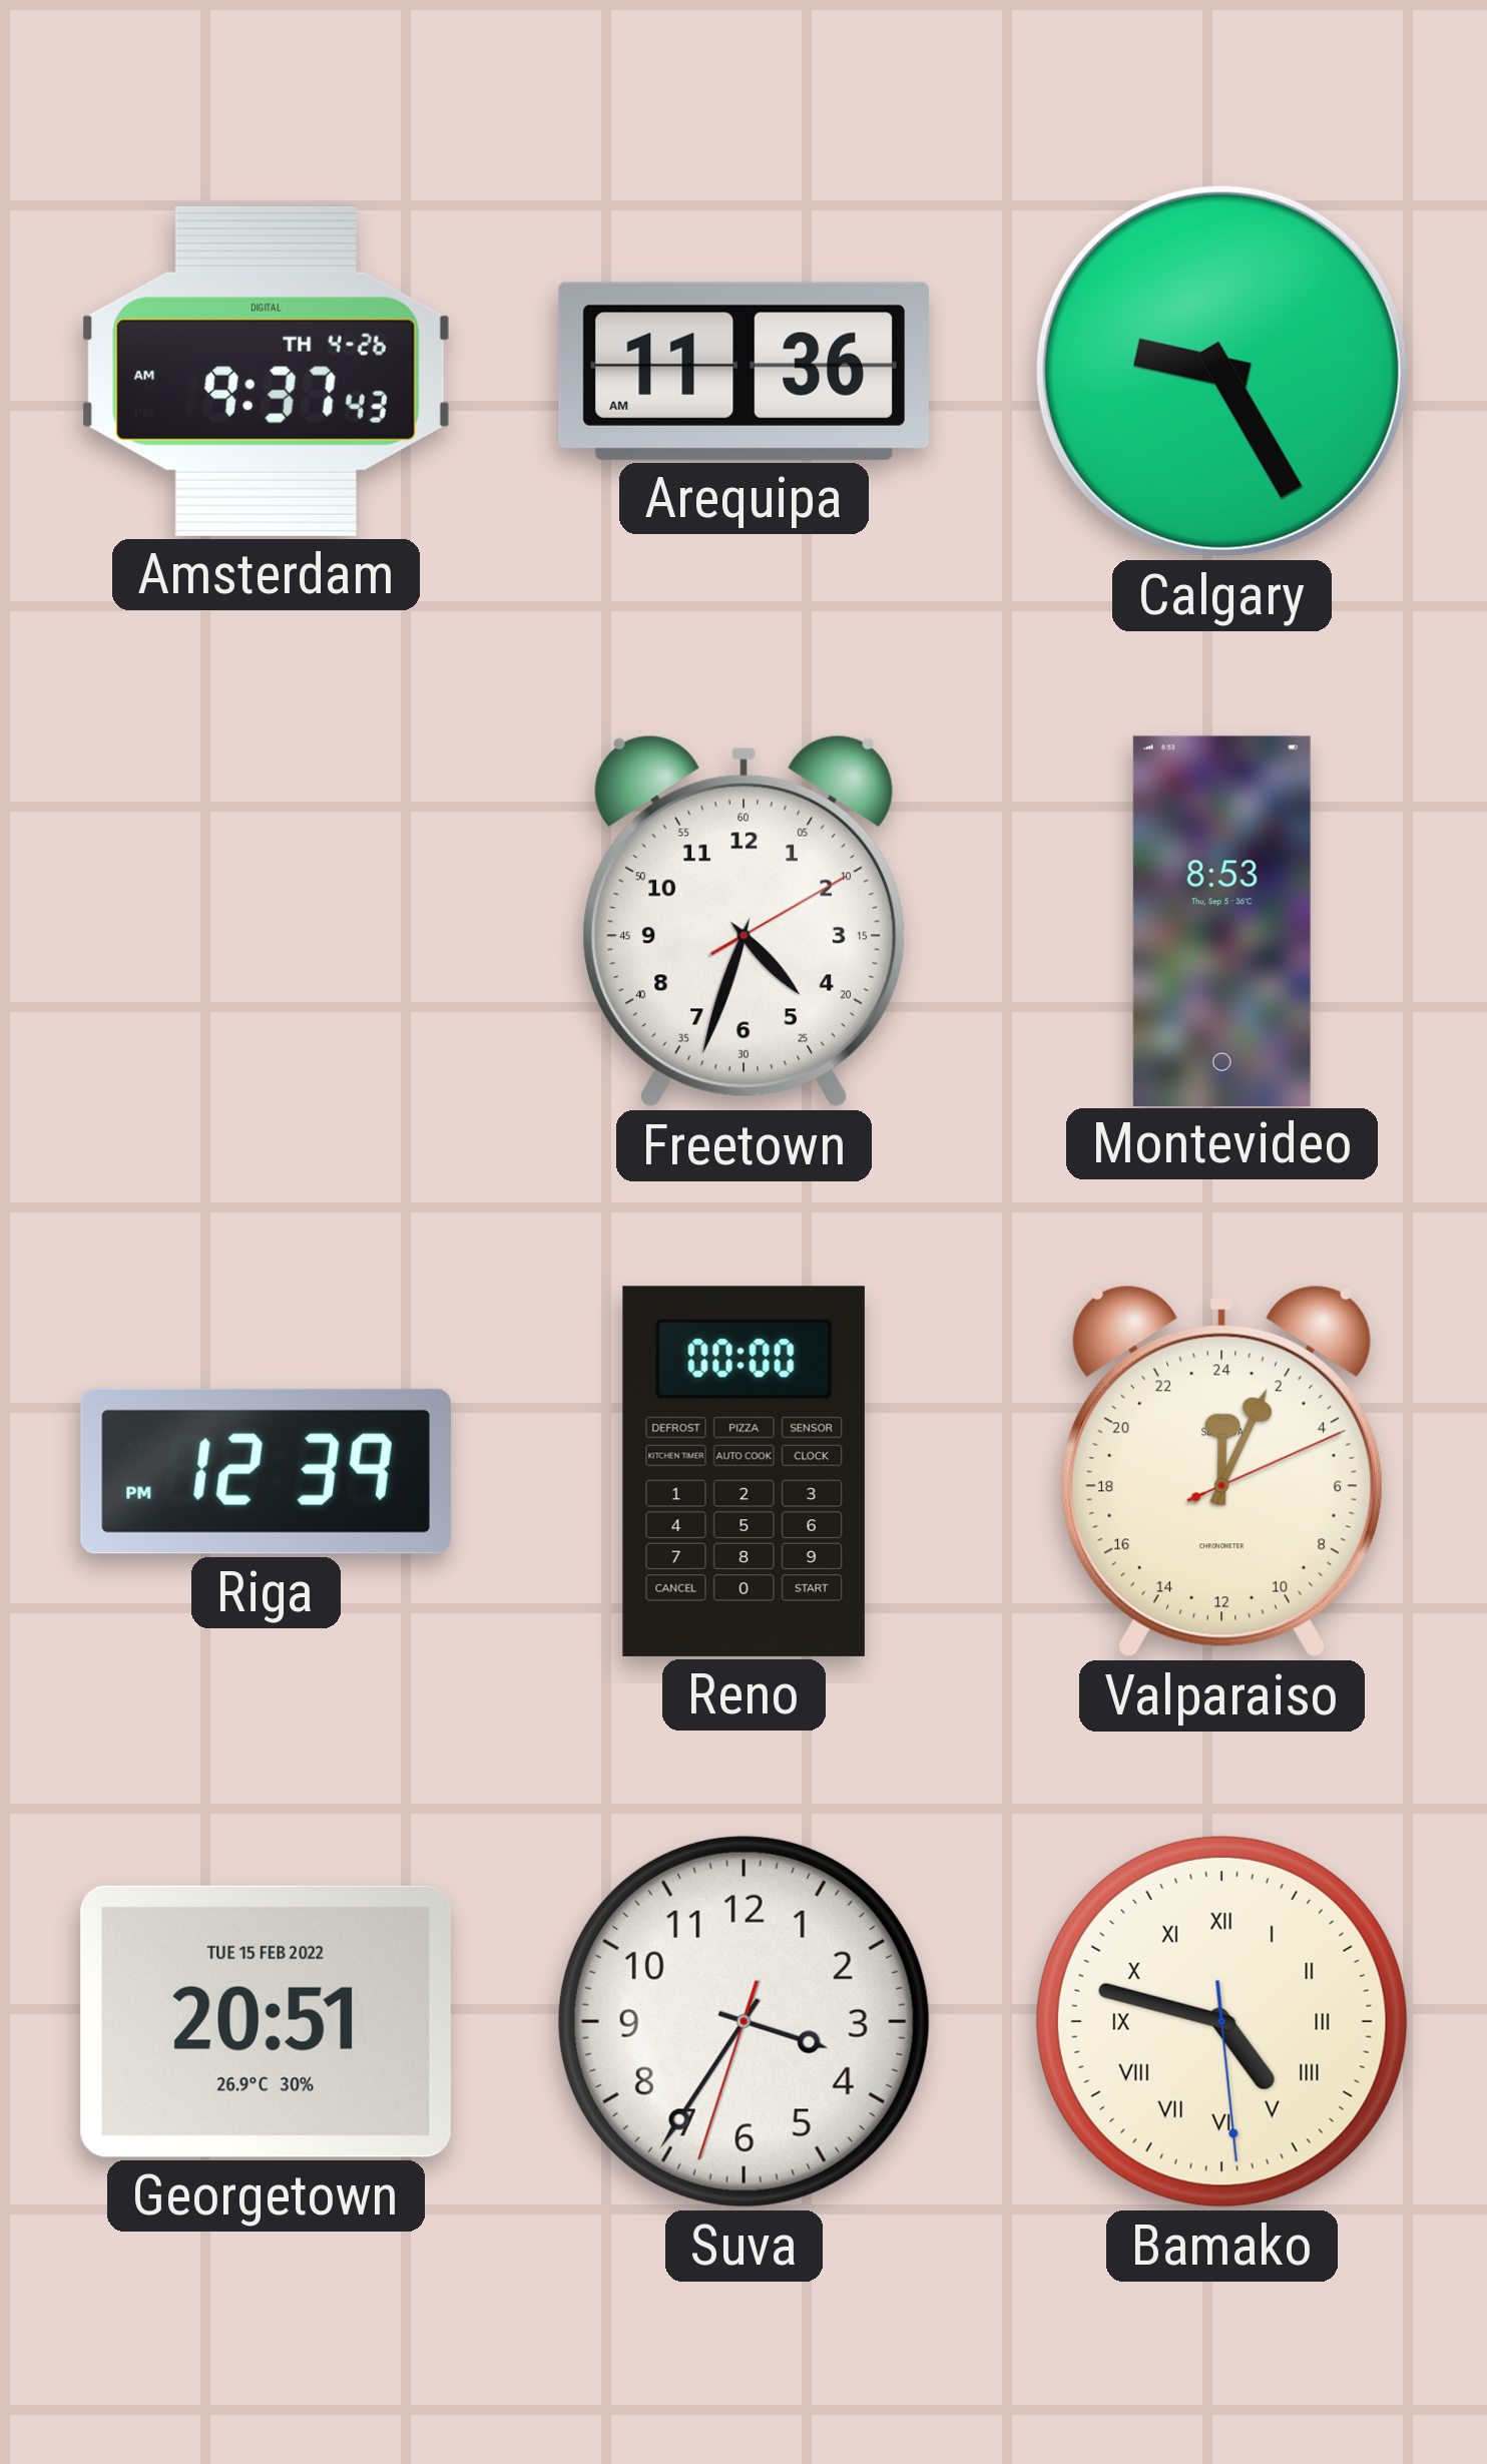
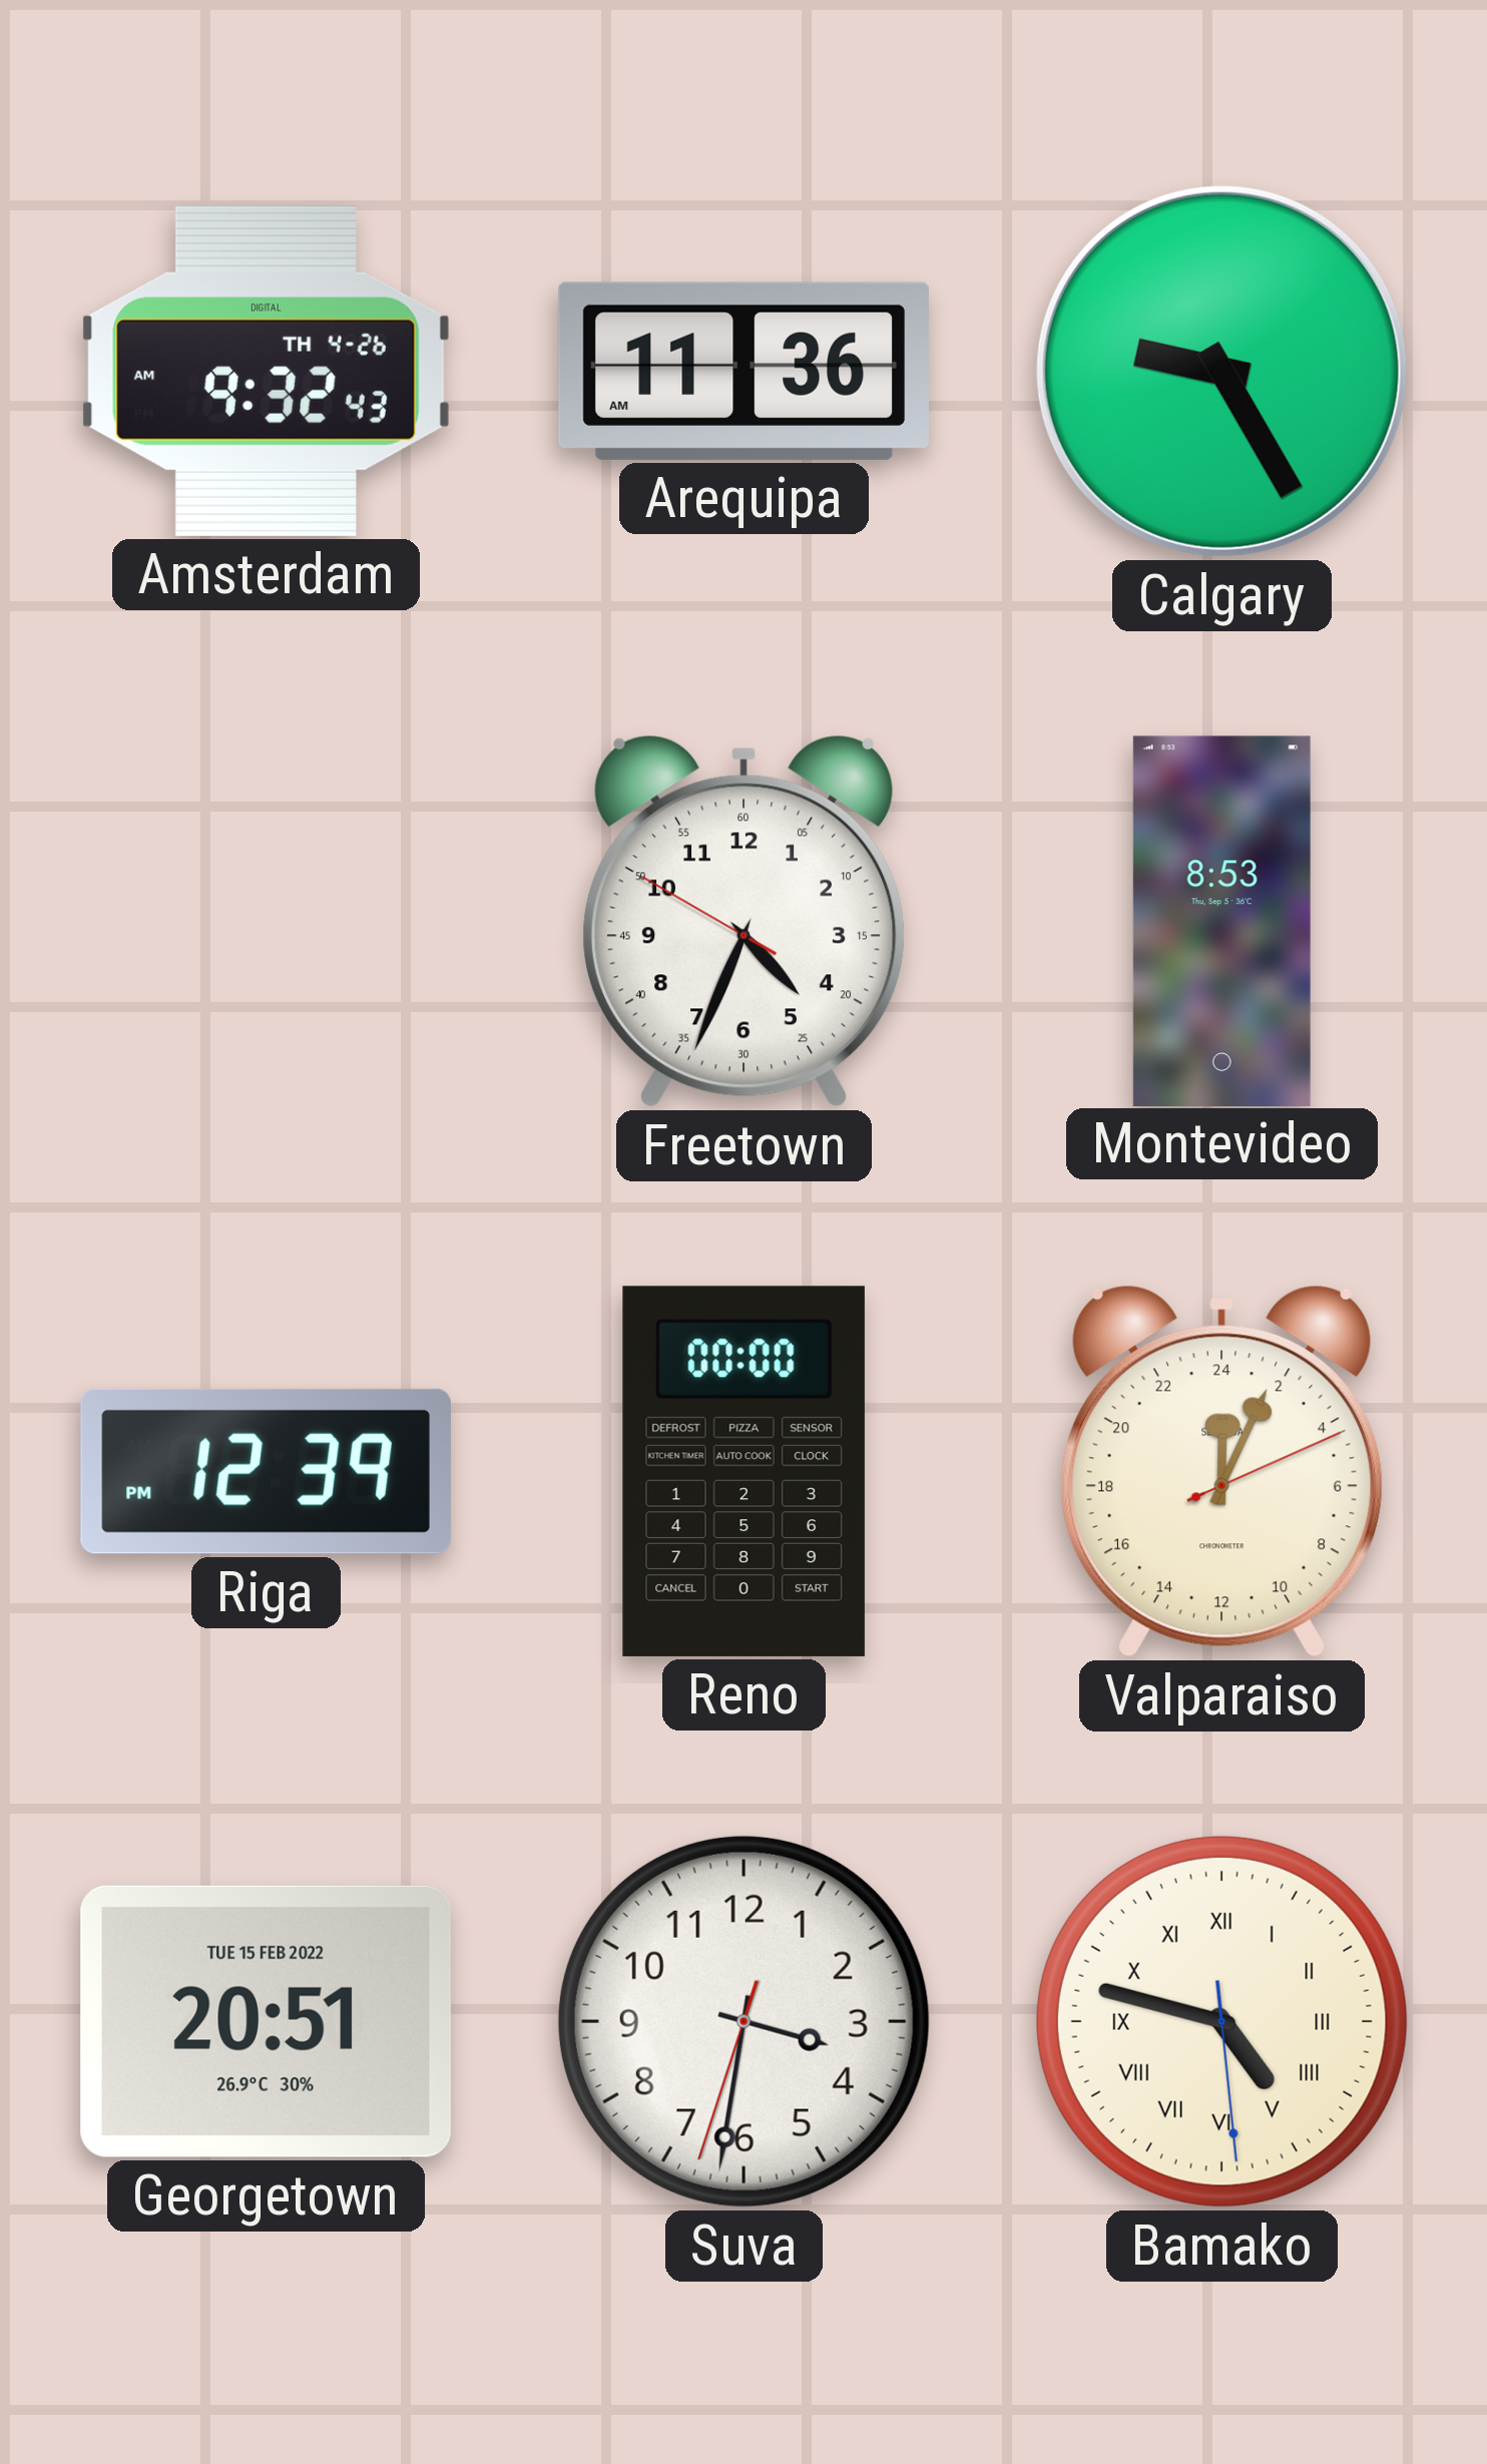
Amsterdam: 9:37 -> 9:32 (266, 371)
Freetown: 4:33:10 -> 4:33:50 (745, 921)
Suva: 3:35 -> 3:31 (743, 2021)
